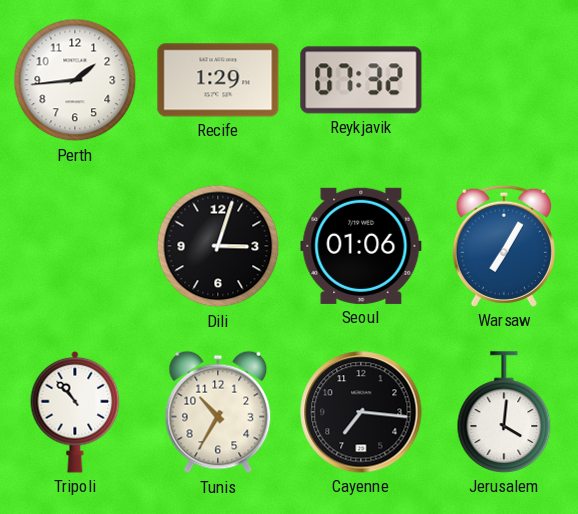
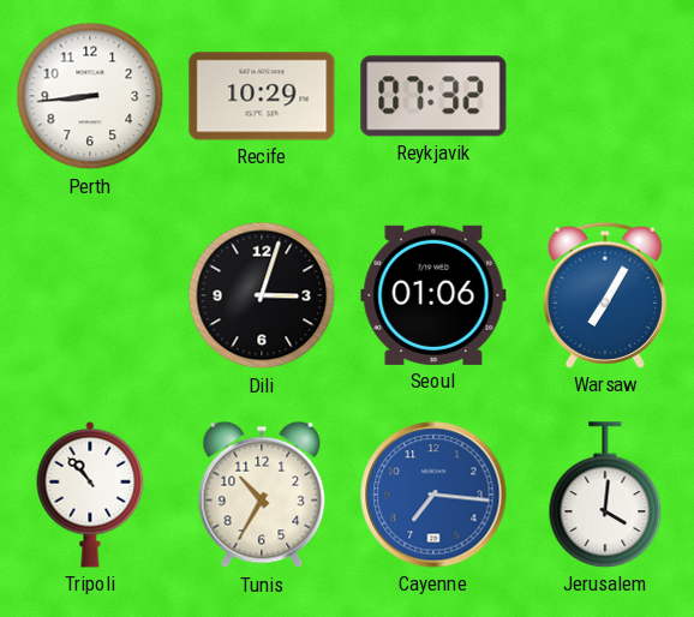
Perth: 1:44 -> 8:44 (90, 96)
Recife: 1:29 -> 10:29 (262, 96)
Cayenne dial: black -> blue (433, 495)
